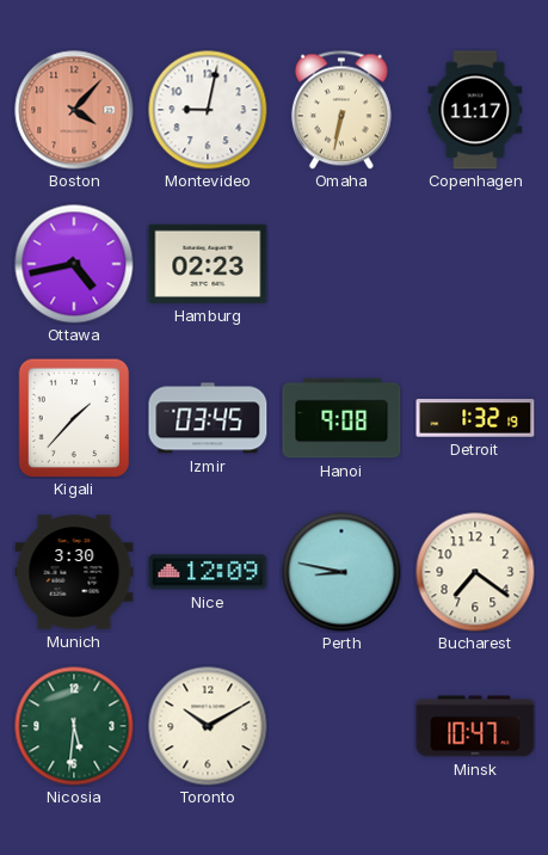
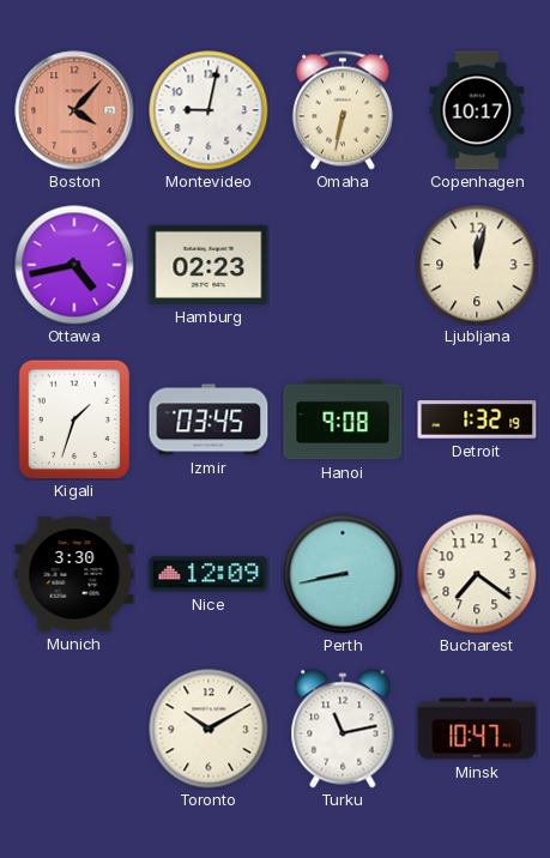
Copenhagen: 11:17 -> 10:17 (477, 110)
Ljubljana: none -> 12:02 (477, 265)
Kigali: 1:37 -> 1:33 (74, 419)
Perth: 8:47 -> 8:43 (343, 574)
Nicosia: 5:31 -> none (74, 726)
Turku: none -> 11:13 (343, 729)
